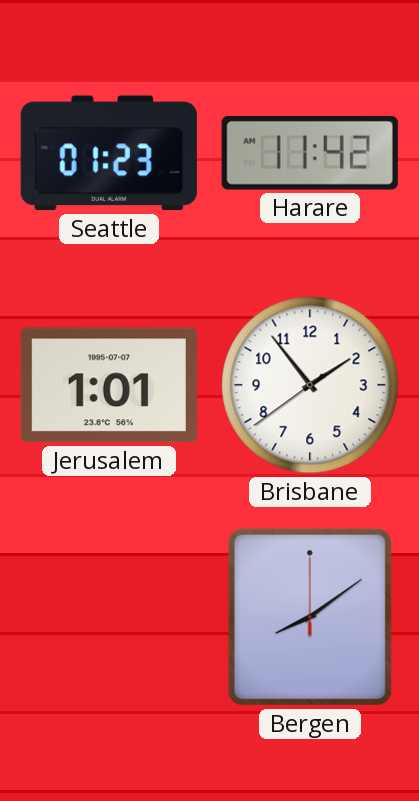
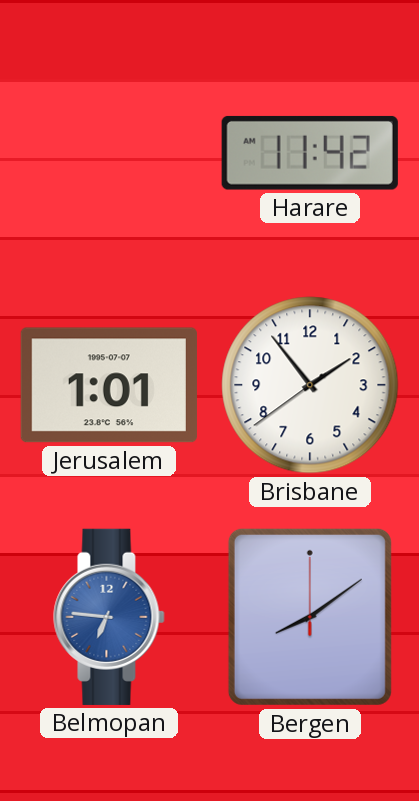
Seattle: 01:23 -> none (109, 153)
Belmopan: none -> 6:46 (109, 617)
